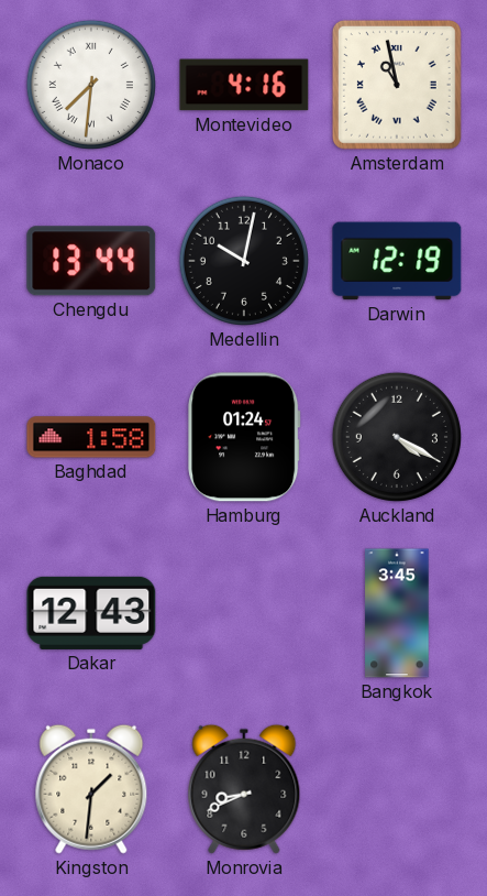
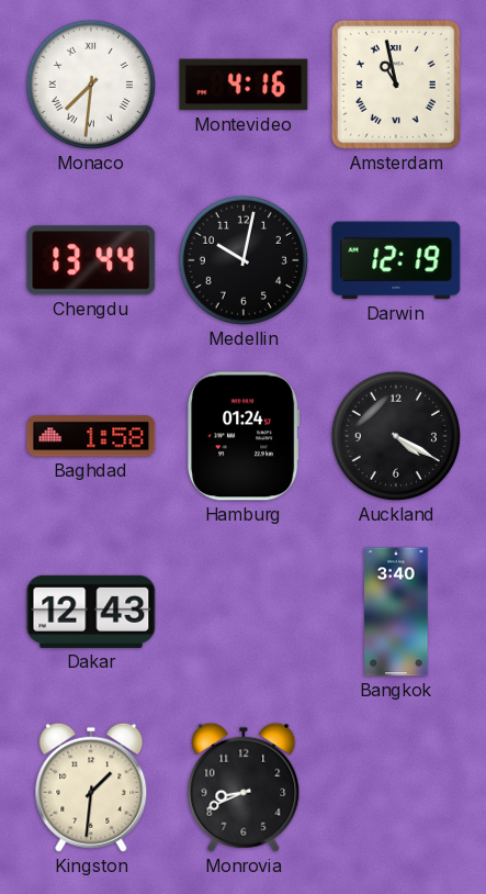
Bangkok: 3:45 -> 3:40 (396, 612)
